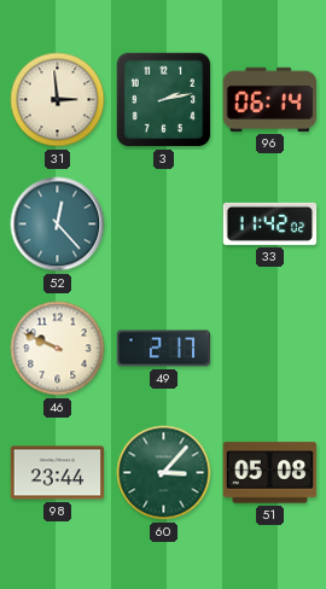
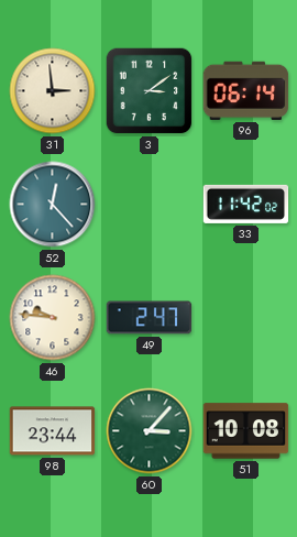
3: 2:13 -> 3:09 (150, 91)
46: 9:49 -> 9:46 (53, 318)
49: 2:17 -> 2:47 (150, 318)
51: 05:08 -> 10:08 (246, 431)
